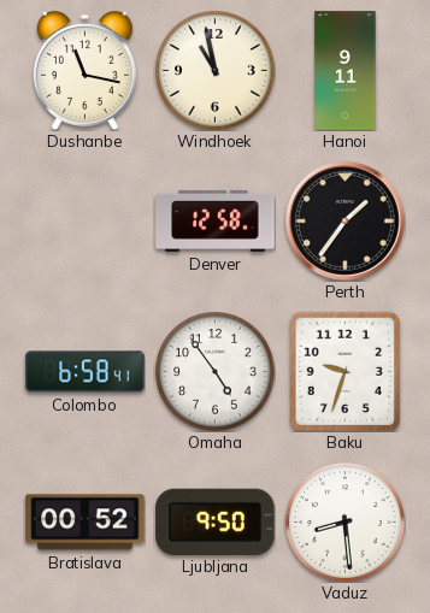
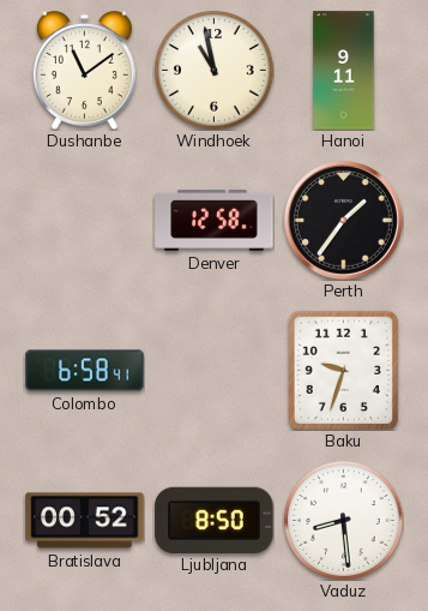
Dushanbe: 11:17 -> 11:09 (84, 70)
Omaha: 4:54 -> none (216, 372)
Ljubljana: 9:50 -> 8:50 (215, 520)
